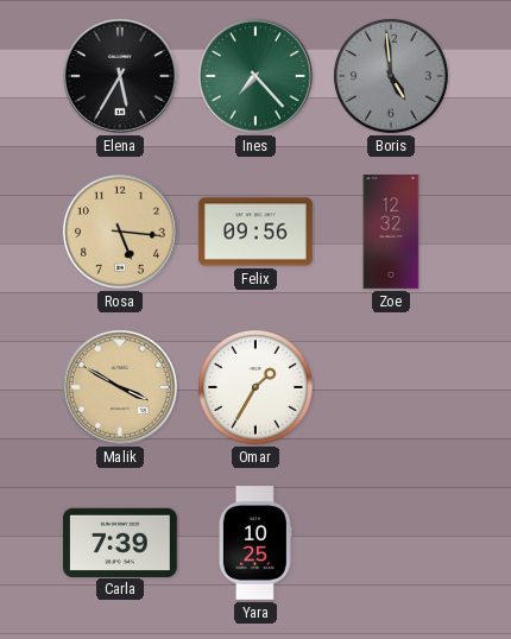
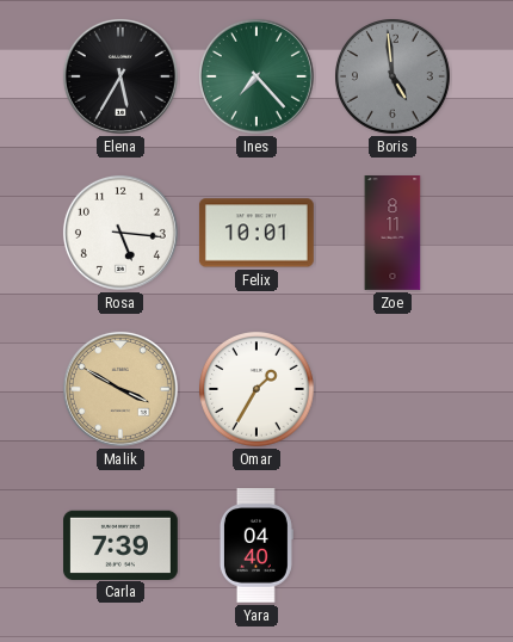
Rosa dial: champagne -> white (120, 233)
Felix: 09:56 -> 10:01 (256, 233)
Zoe: 12:32 -> 8:11 (393, 234)
Yara: 10:25 -> 04:40 (256, 547)
